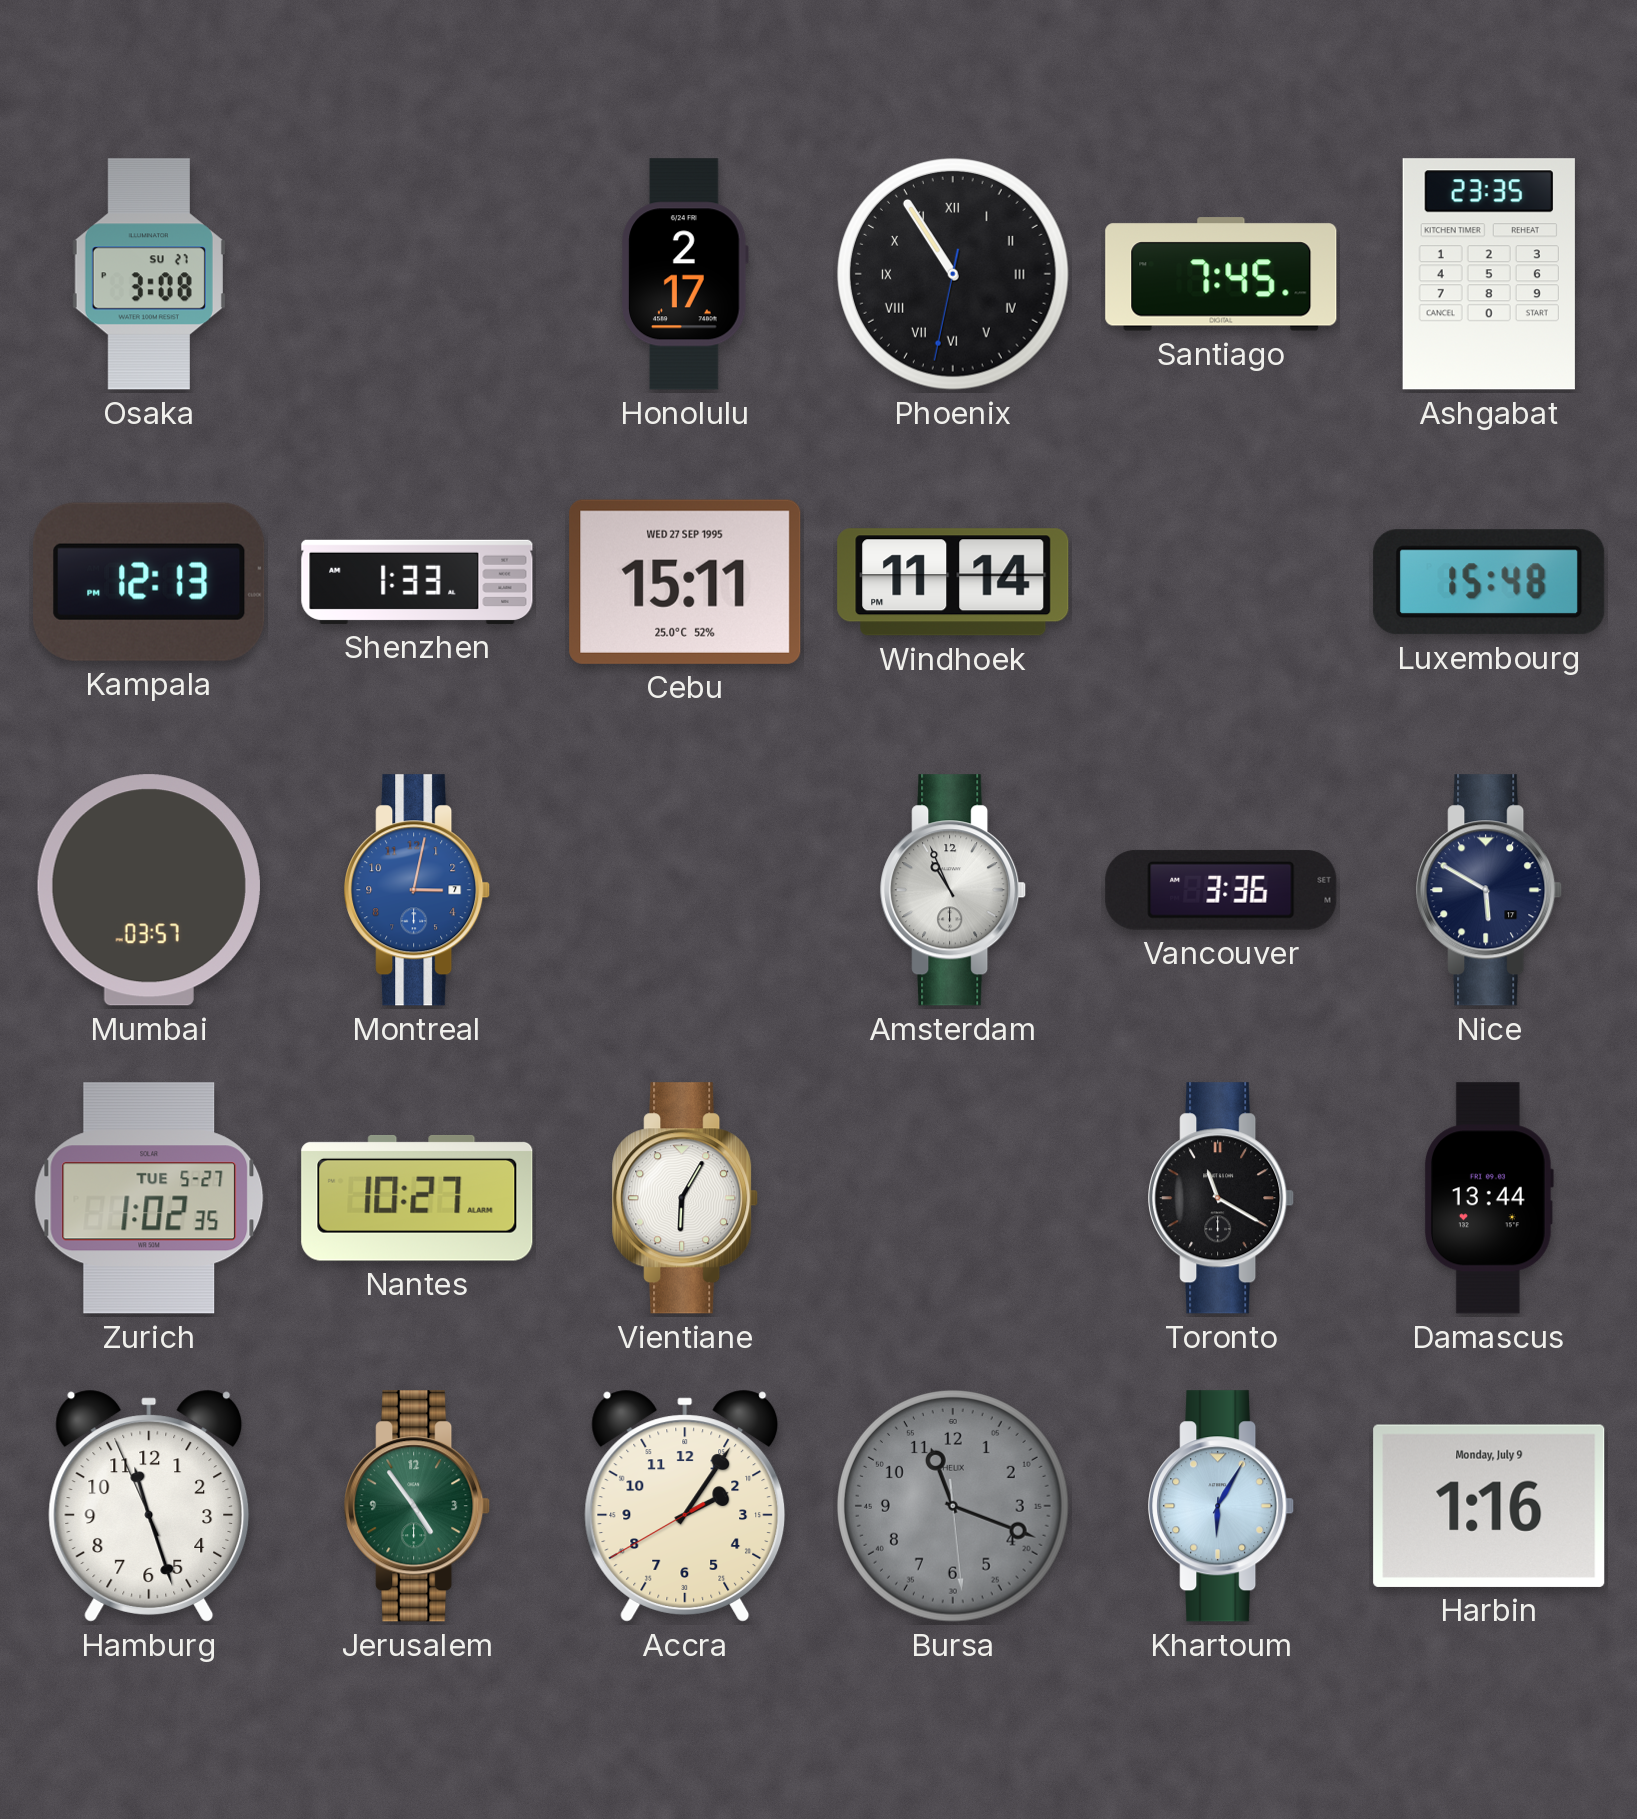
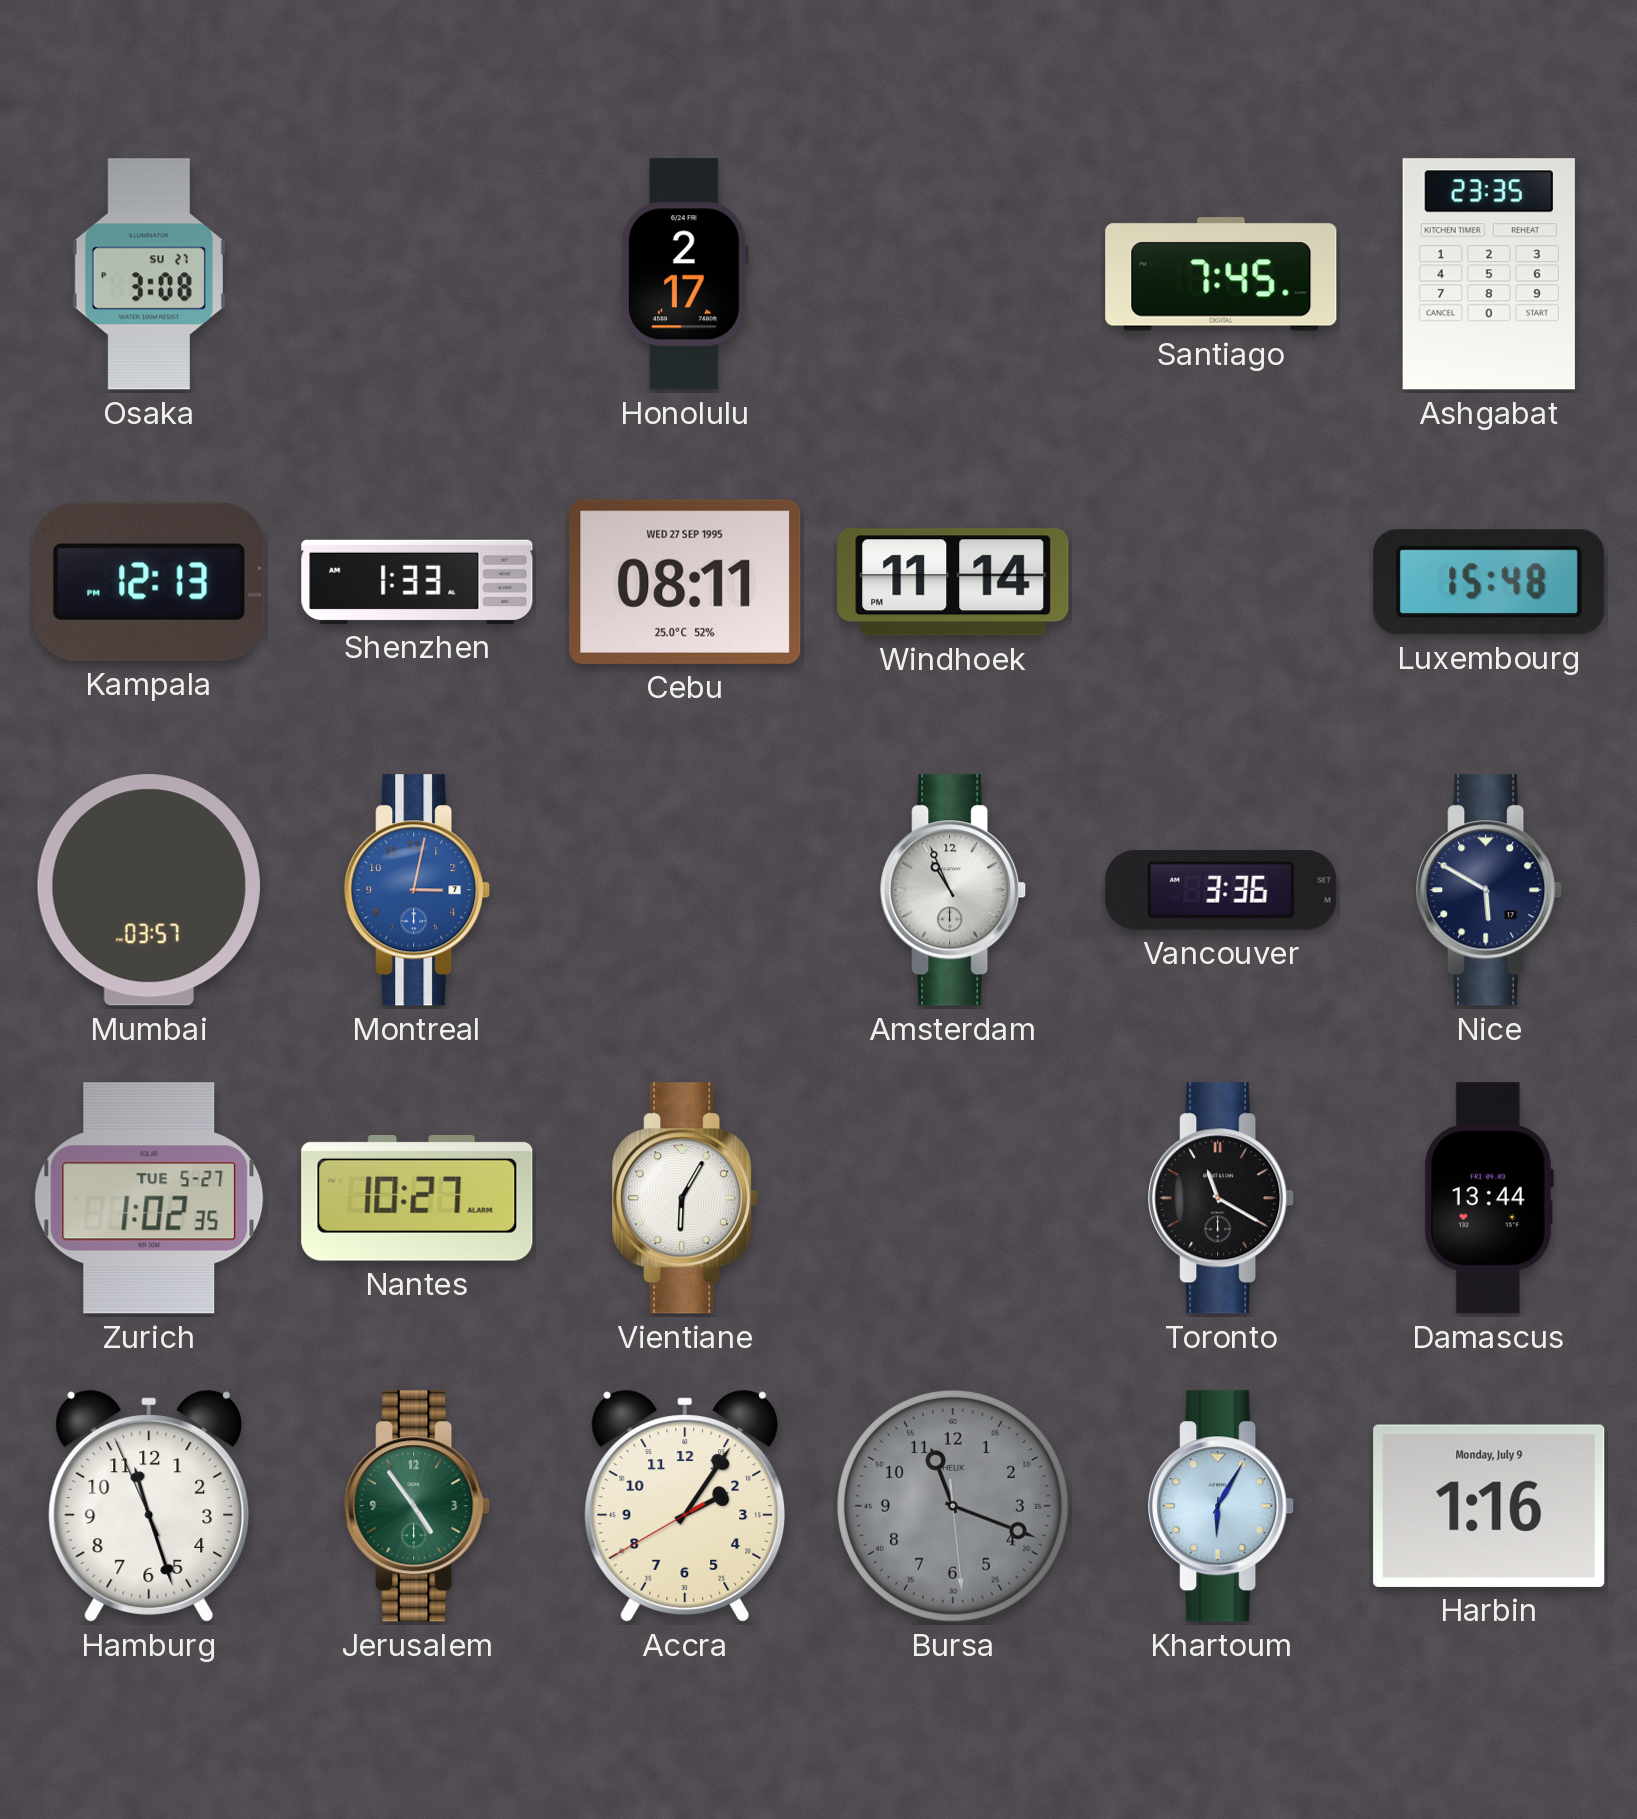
Phoenix: 10:54 -> none (953, 274)
Cebu: 15:11 -> 08:11 (685, 582)
